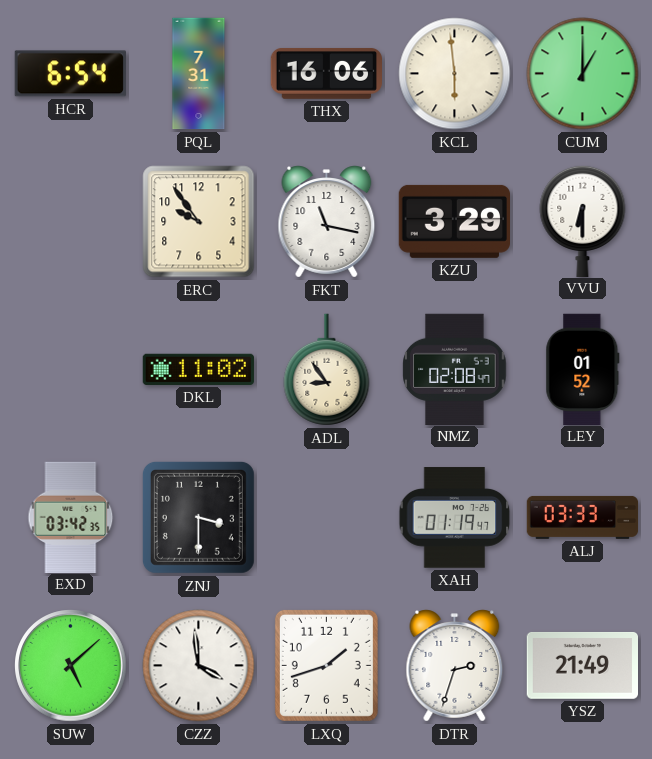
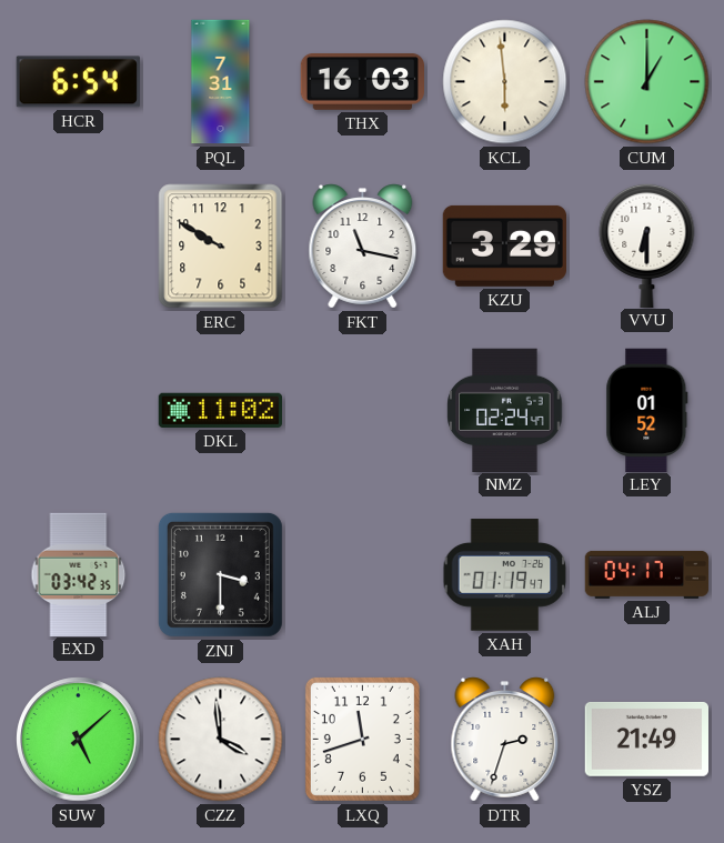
THX: 16:06 -> 16:03 (362, 81)
ERC: 9:54 -> 9:50 (221, 247)
ADL: 8:54 -> none (327, 370)
NMZ: 02:08 -> 02:24 (505, 410)
ALJ: 03:33 -> 04:17 (647, 574)
LXQ: 1:42 -> 11:42 (362, 739)
